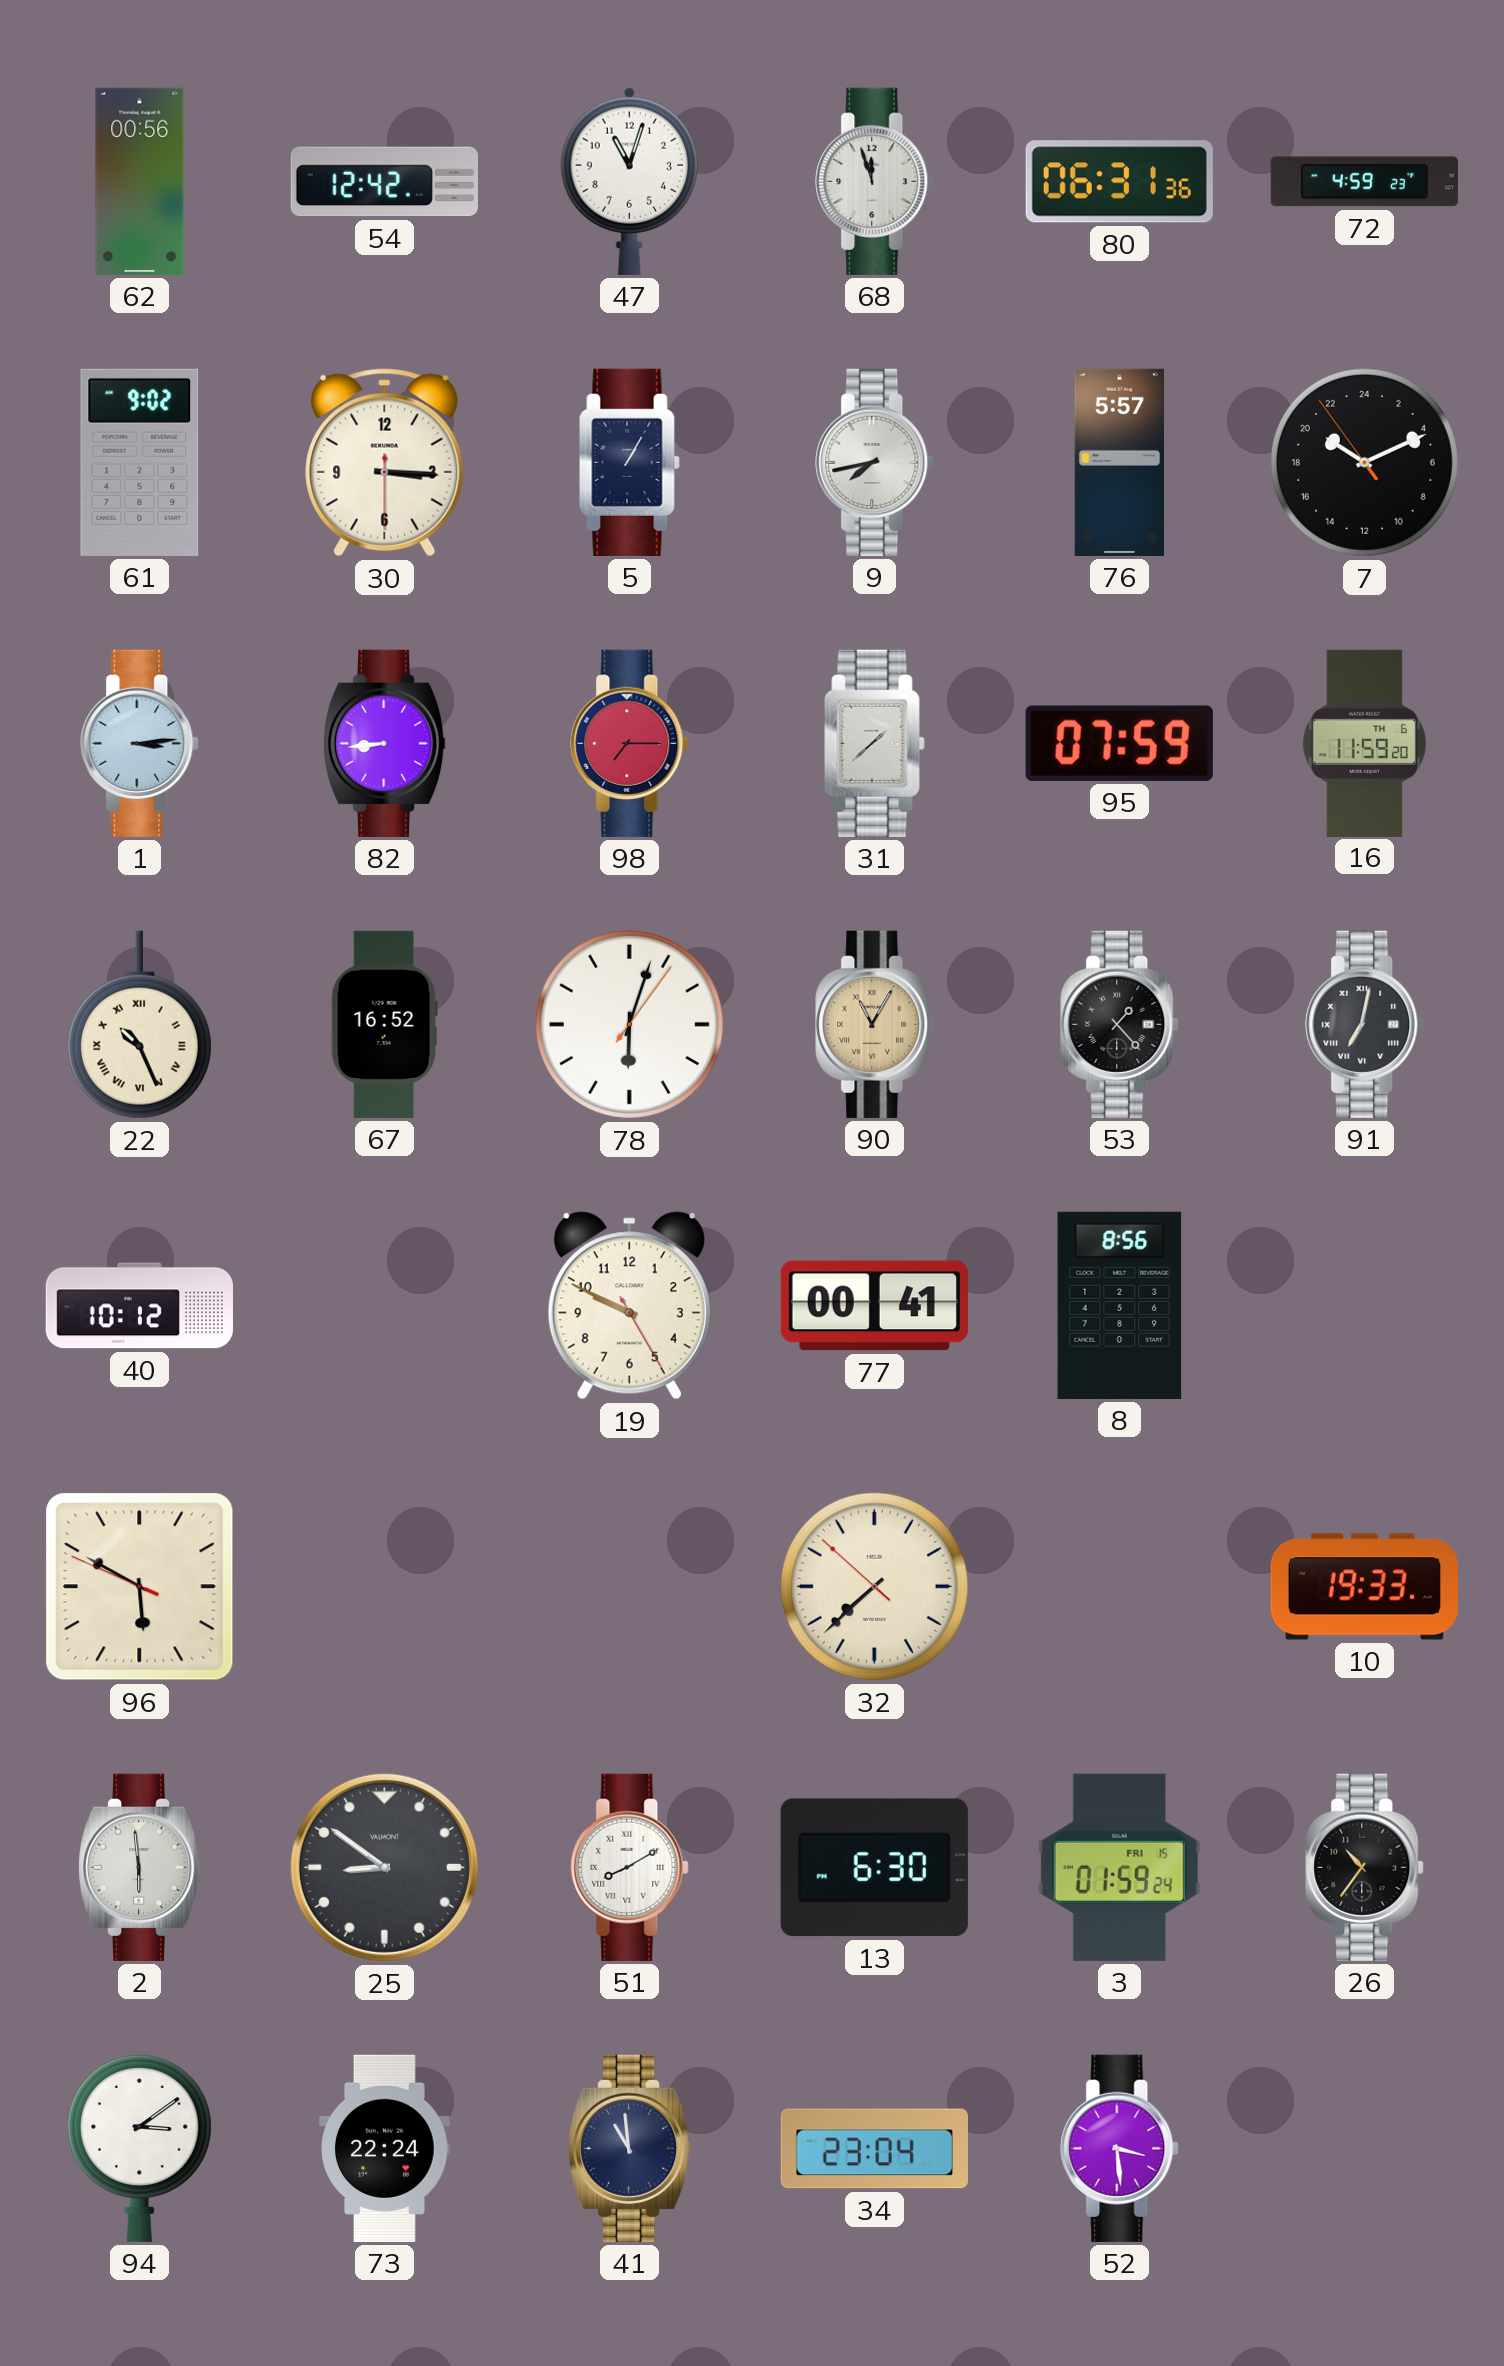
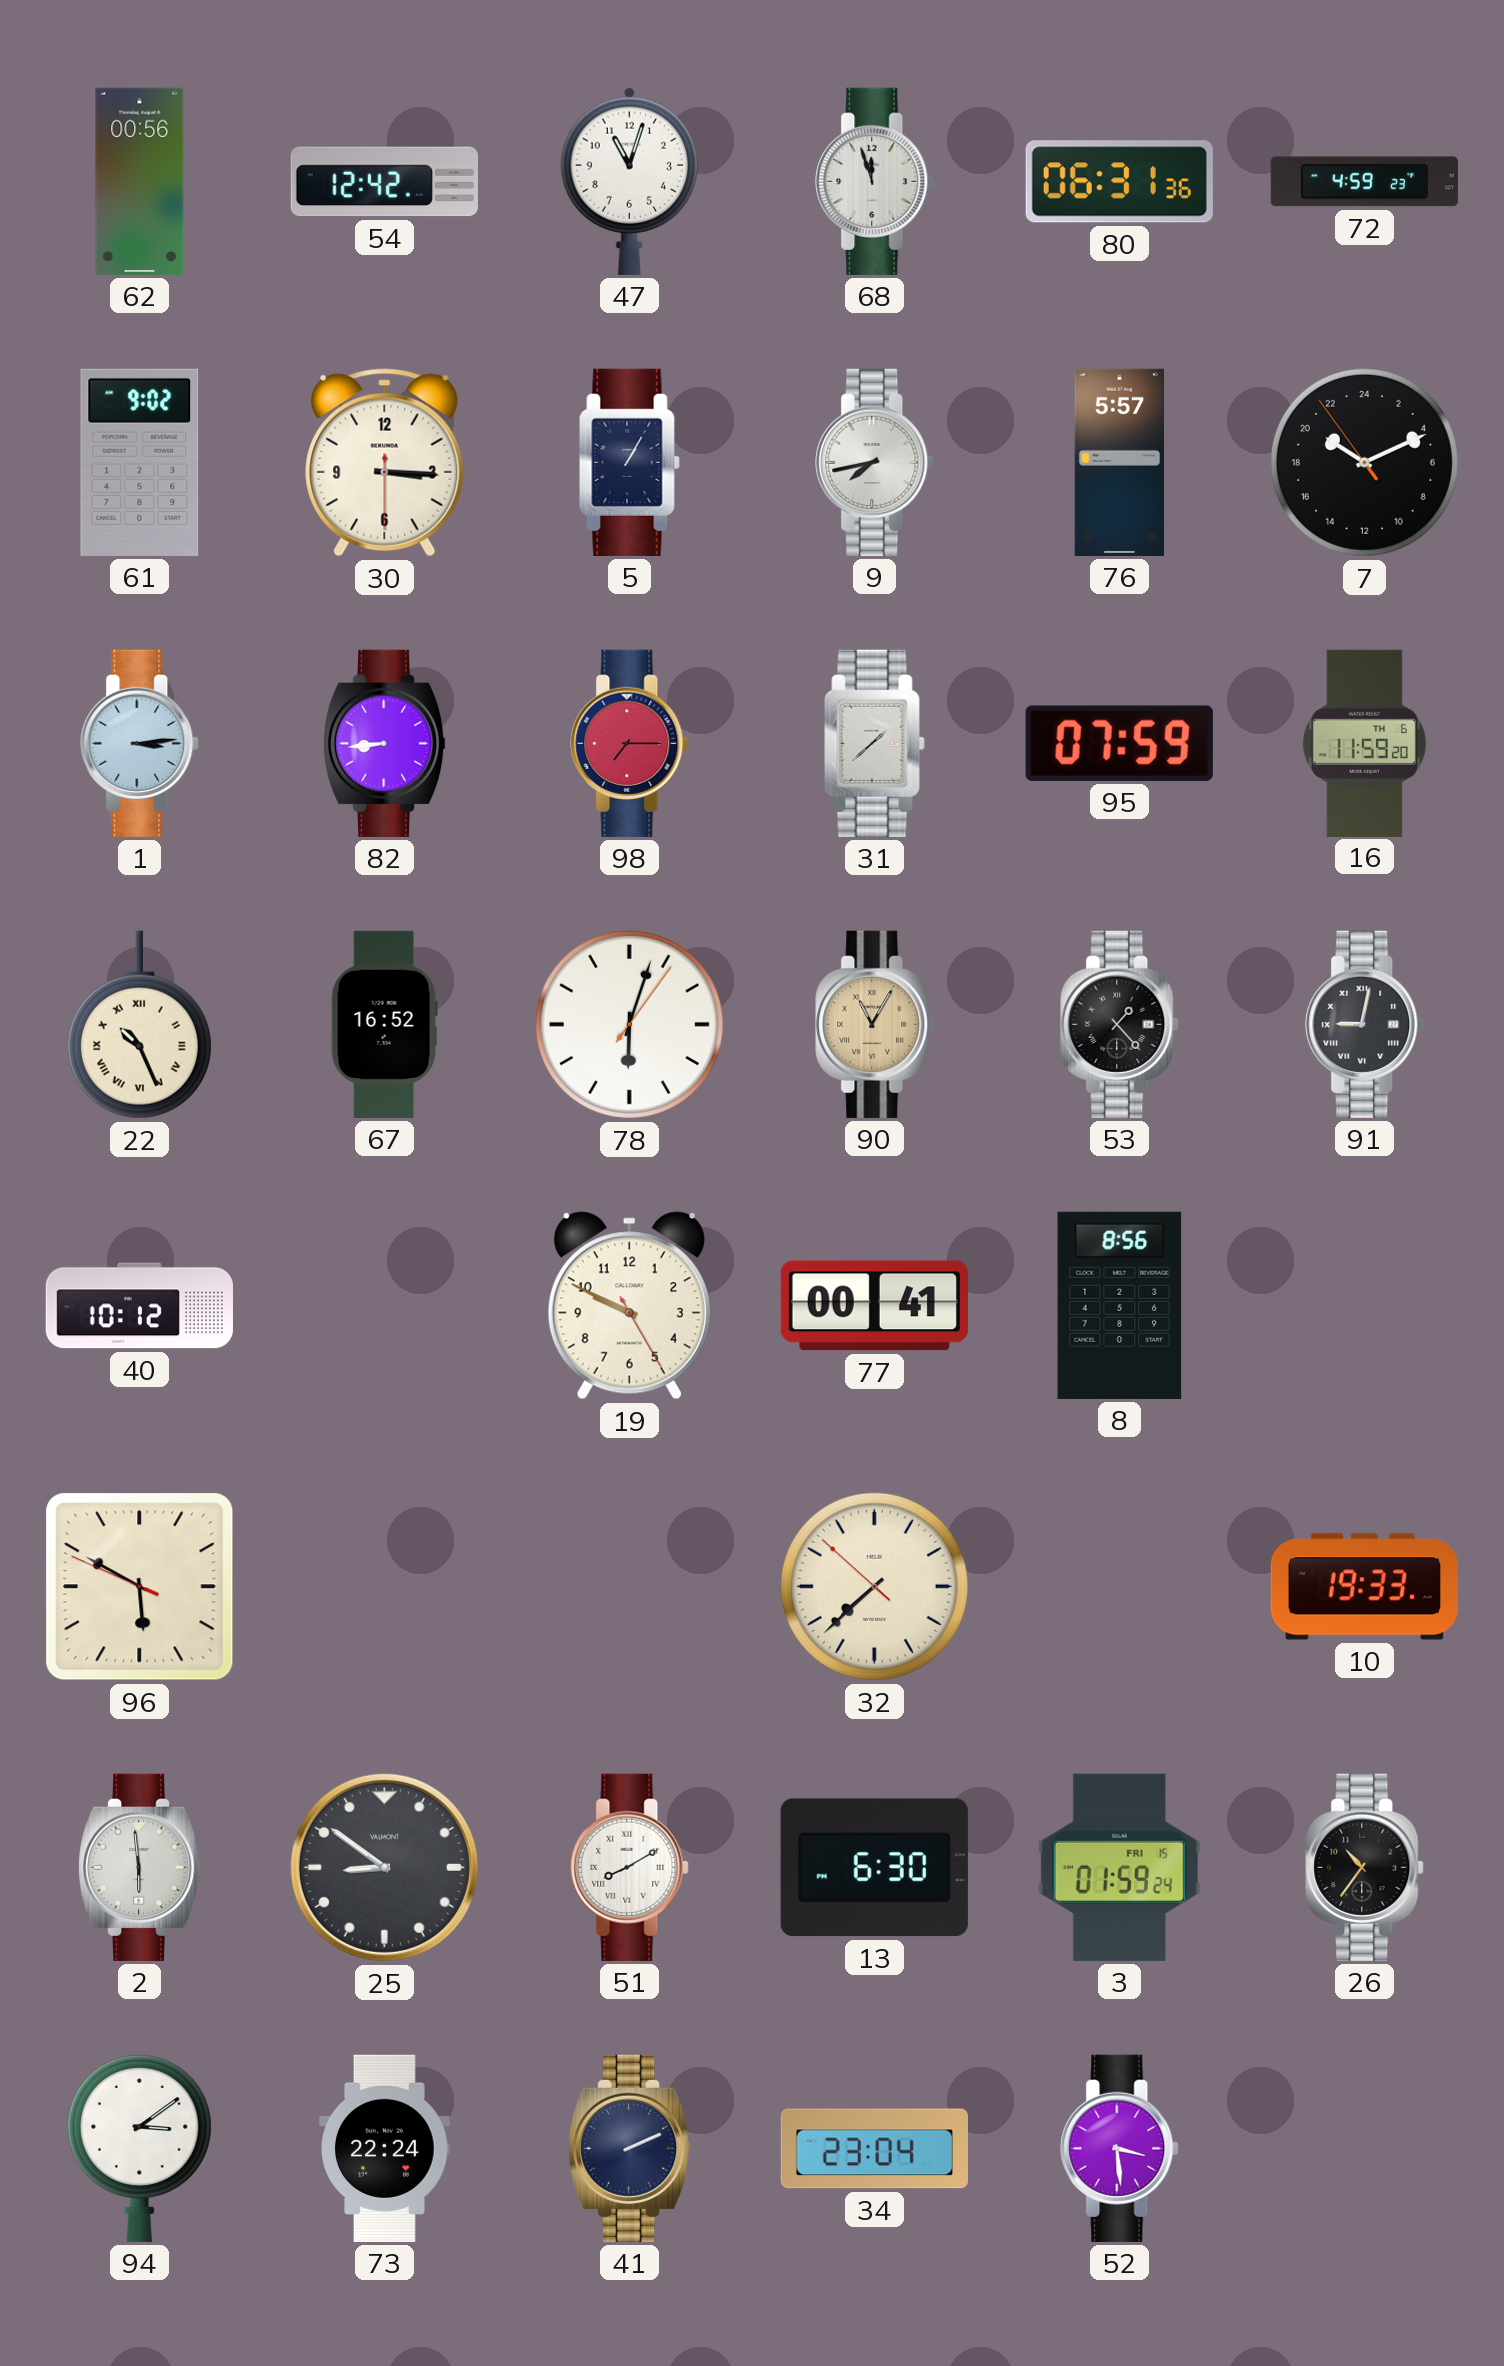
91: 7:02 -> 9:02 (1365, 1024)
41: 10:59 -> 2:11 (630, 2148)
